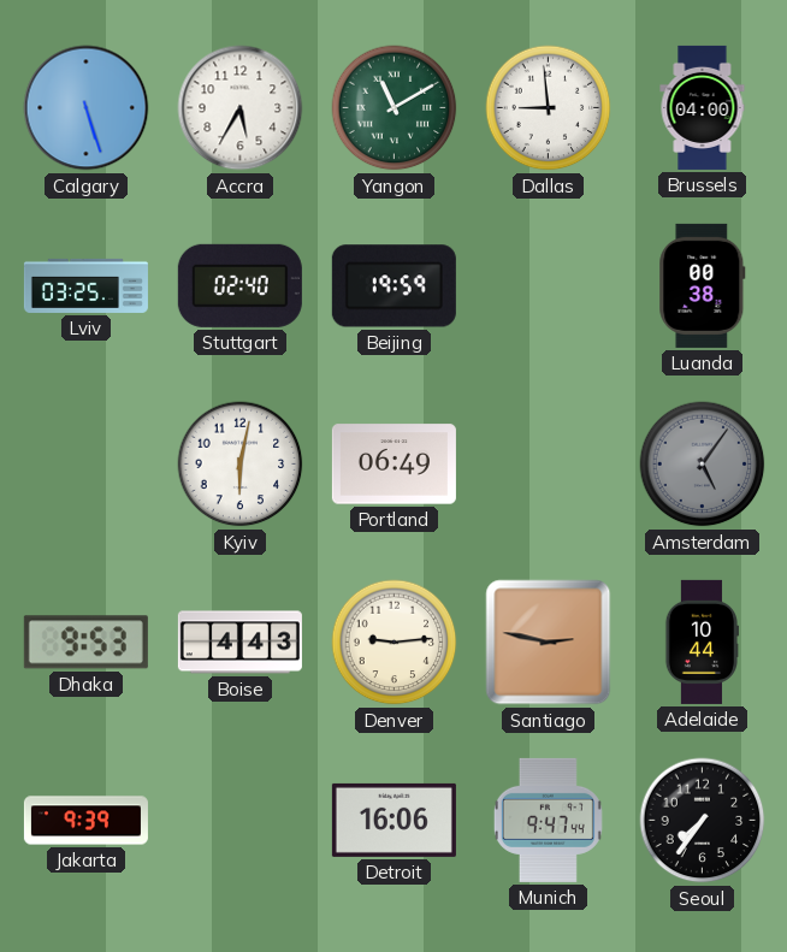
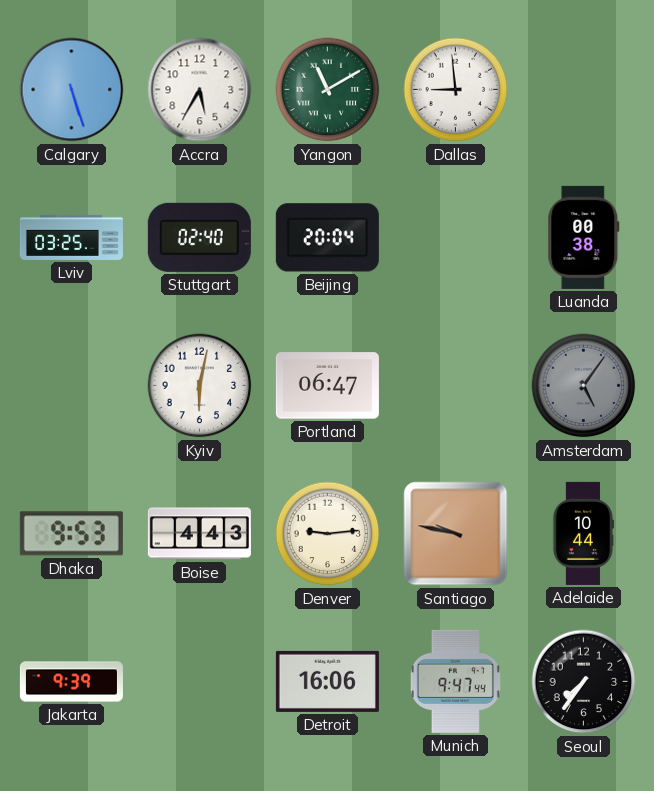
Brussels: 04:00 -> none (703, 107)
Beijing: 19:59 -> 20:04 (327, 238)
Portland: 06:49 -> 06:47 (327, 386)
Santiago: 2:47 -> 9:47 (456, 534)
